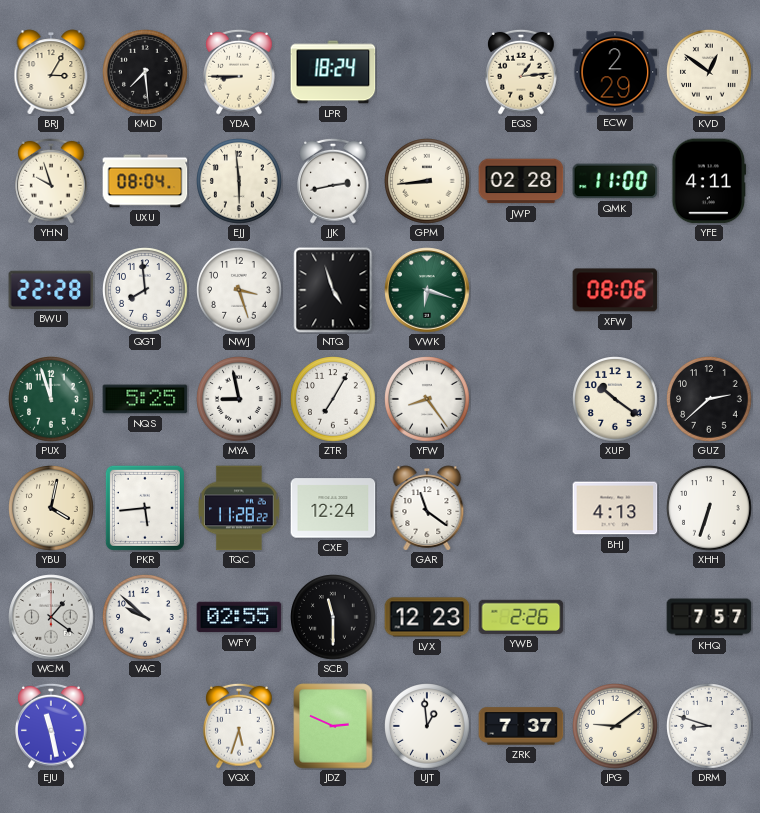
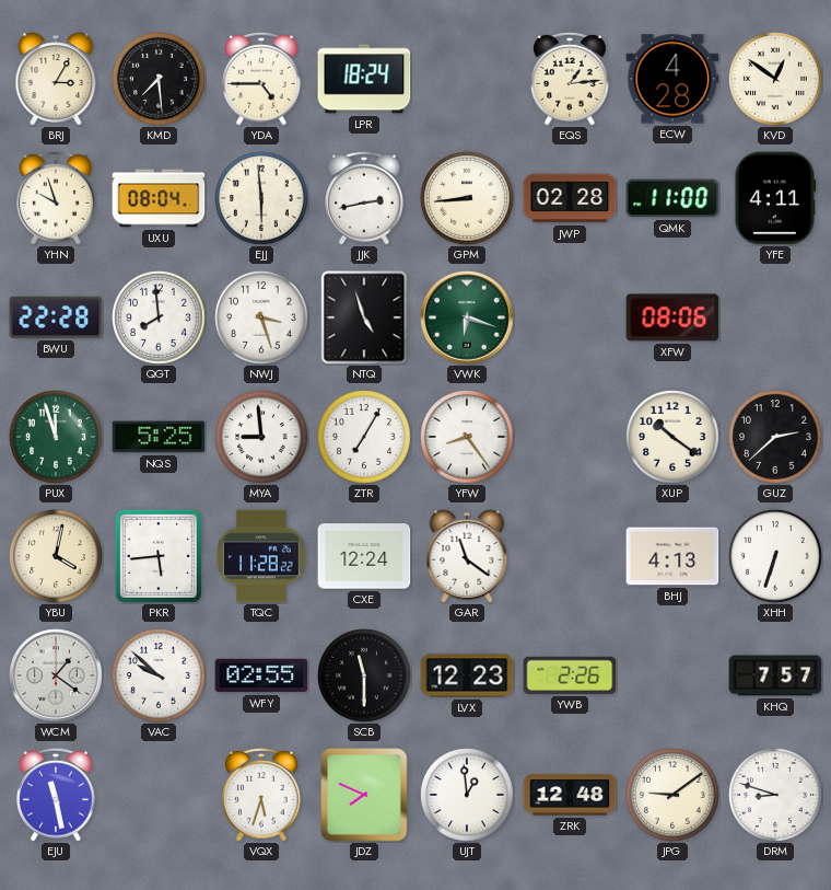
YDA: 8:45 -> 4:45 (262, 79)
ECW: 2:29 -> 4:28 (672, 79)
MYA: 8:58 -> 8:59 (261, 437)
JDZ: 2:49 -> 7:49 (364, 795)
ZRK: 7:37 -> 12:48 (570, 795)
